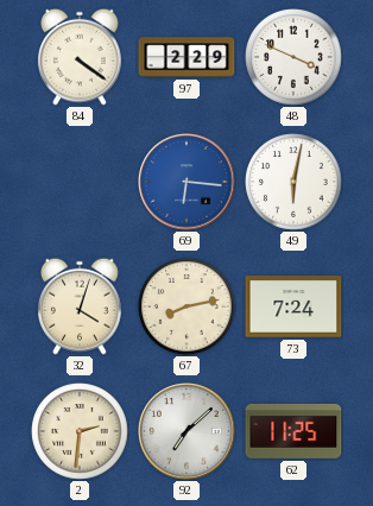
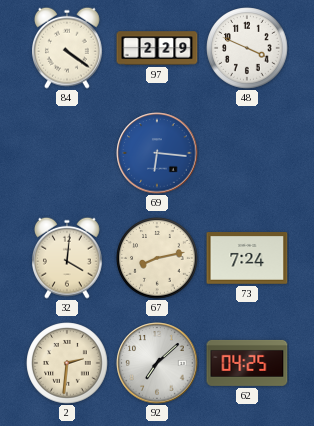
49: 6:02 -> none (293, 182)
32: 4:03 -> 4:01 (68, 258)
62: 11:25 -> 04:25 (247, 363)
